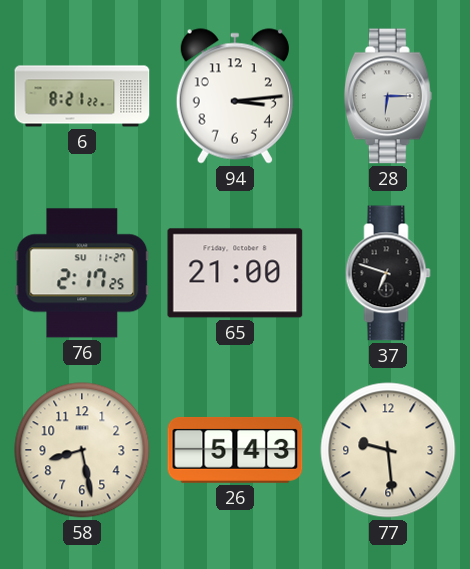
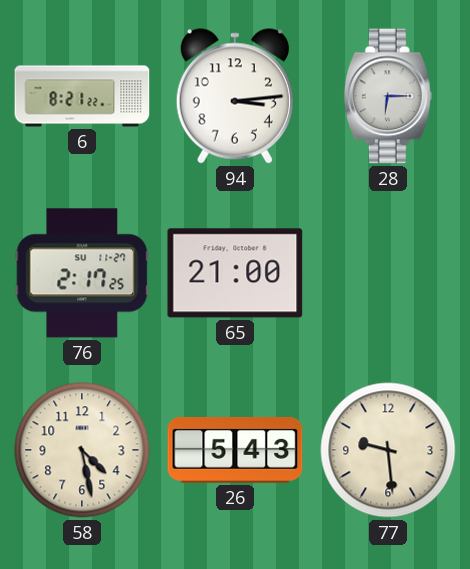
37: 6:48 -> none (388, 273)
58: 8:28 -> 4:28 (82, 450)
